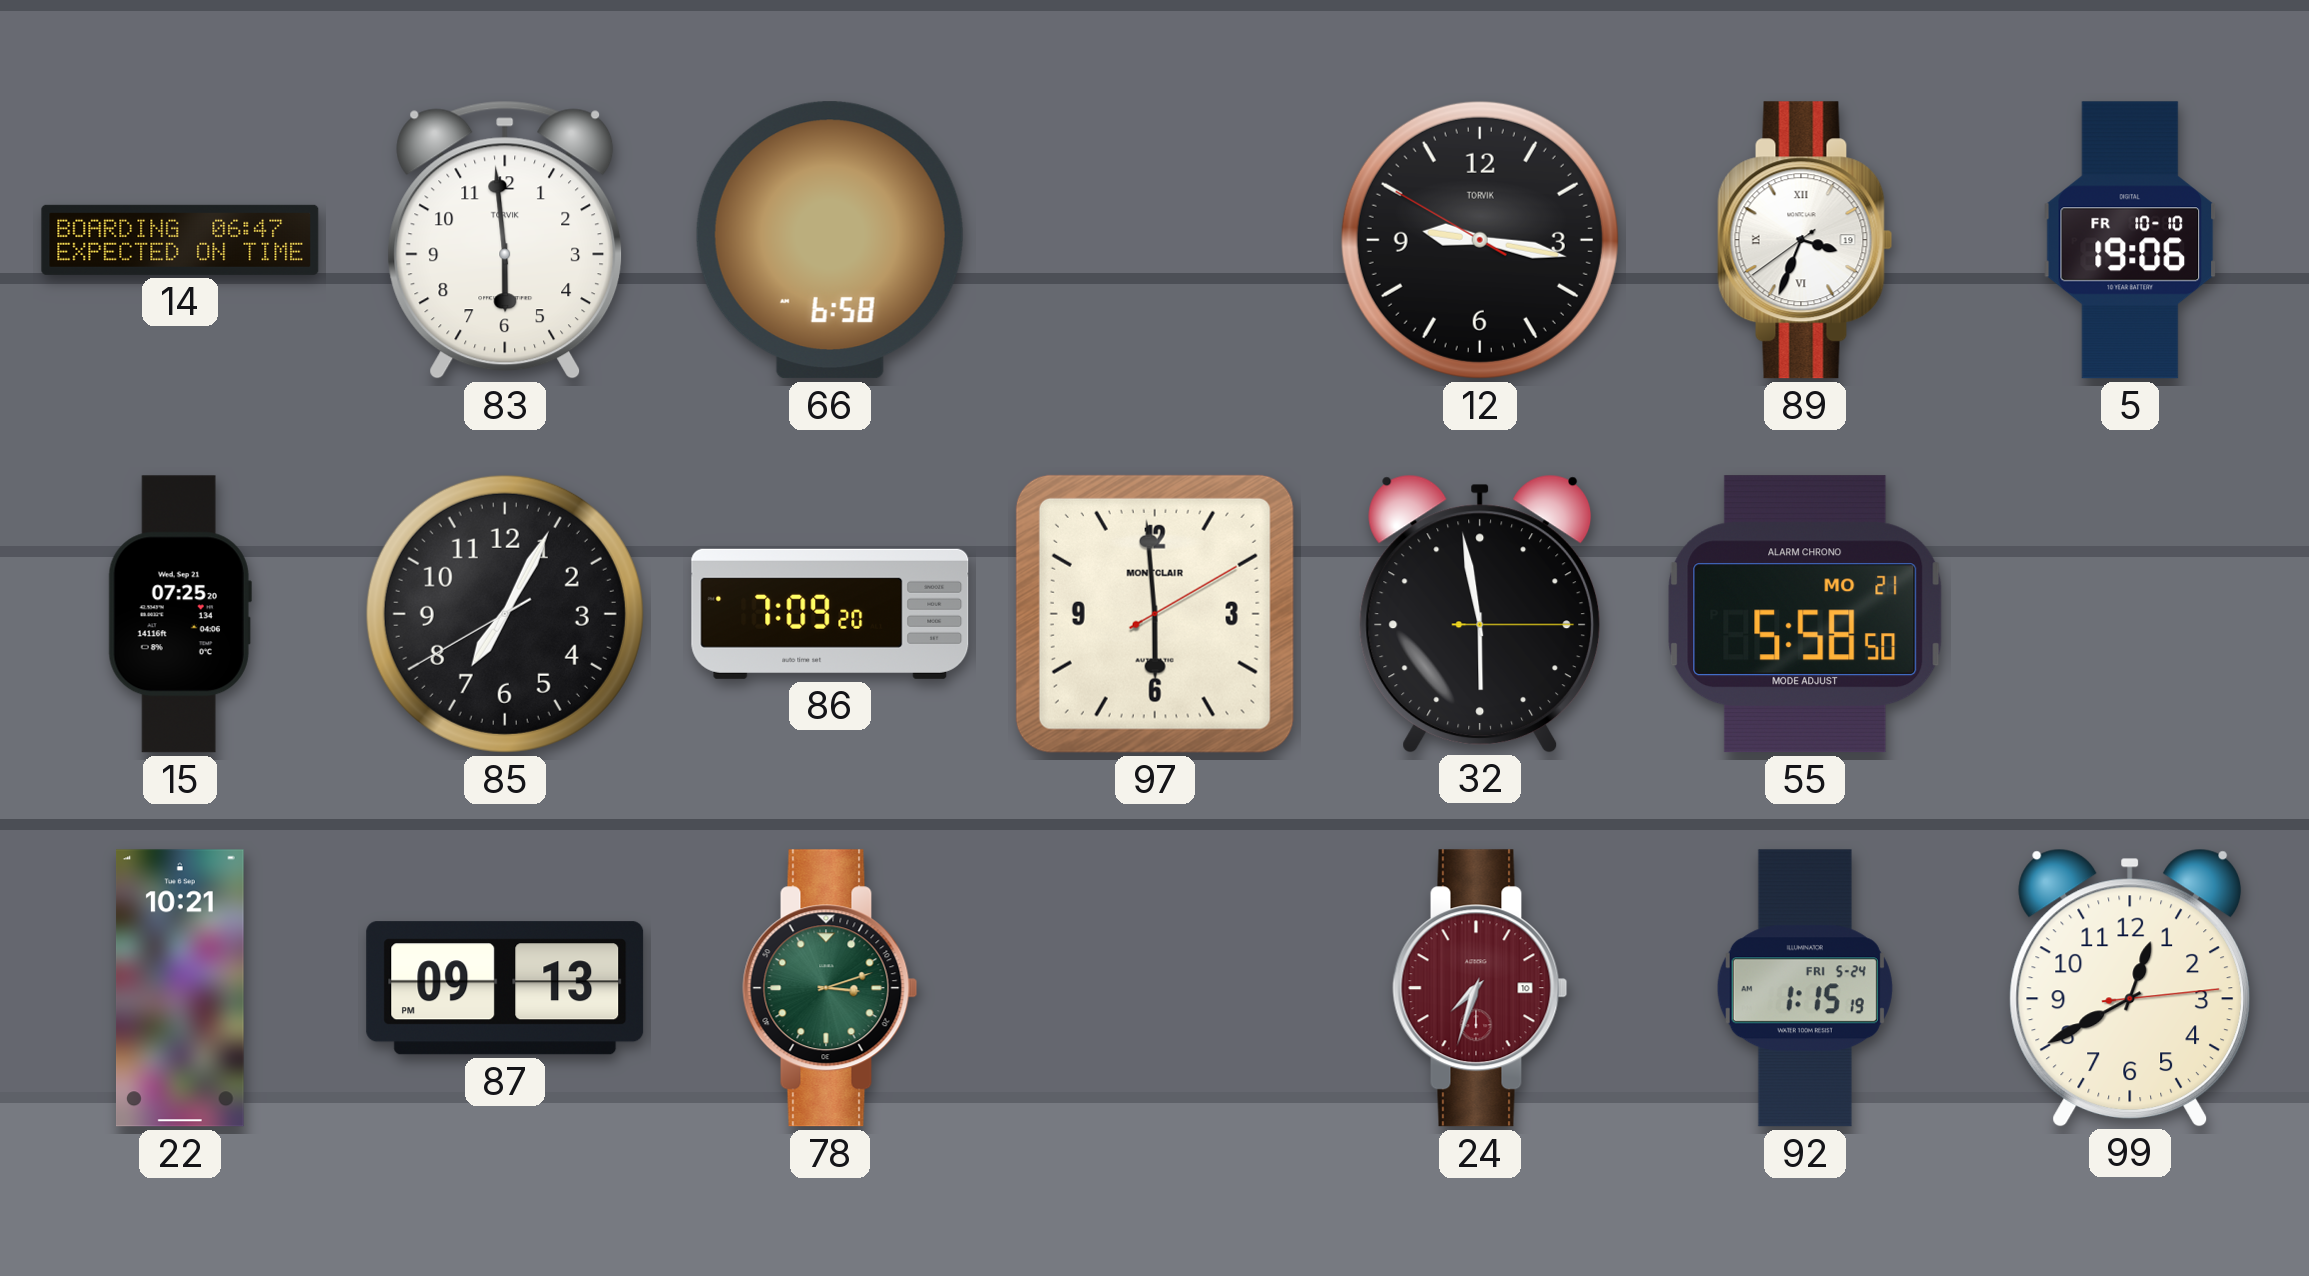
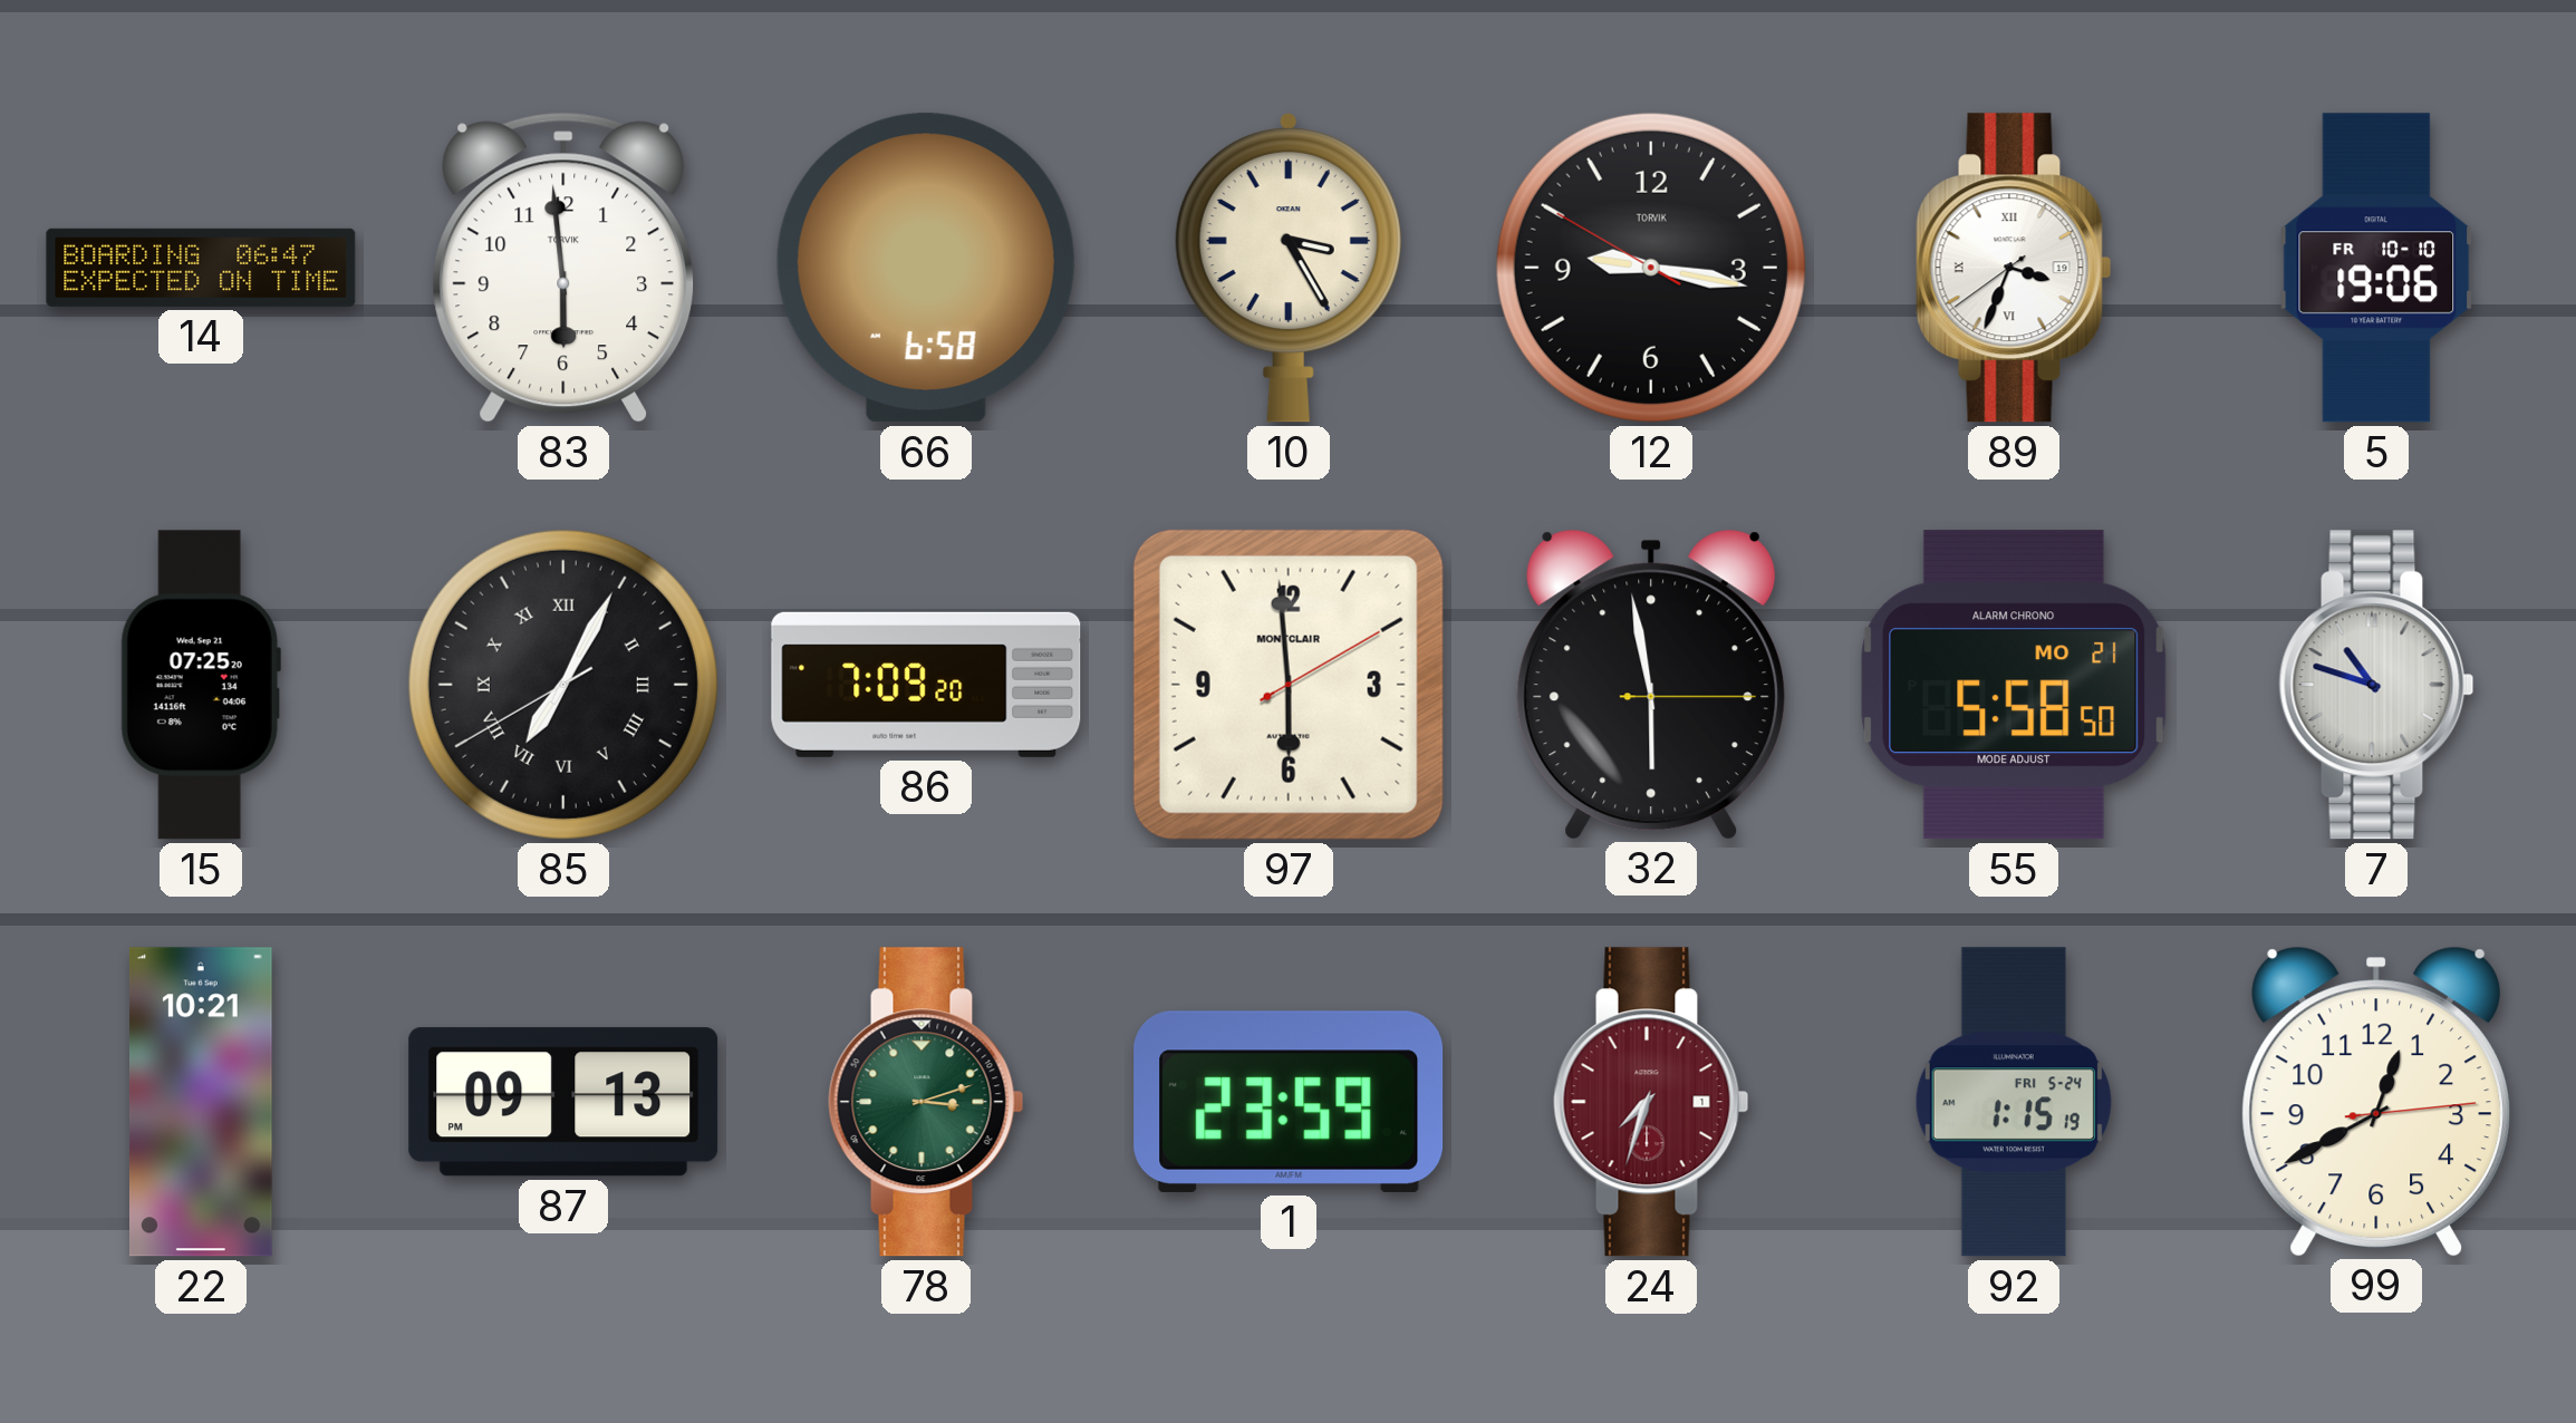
10: none -> 3:25 (1289, 269)
85 numerals: Arabic -> Roman (563, 685)
7: none -> 10:48 (2376, 685)
1: none -> 23:59 (1289, 1102)
24 date: 10 -> 1 (1651, 1102)
